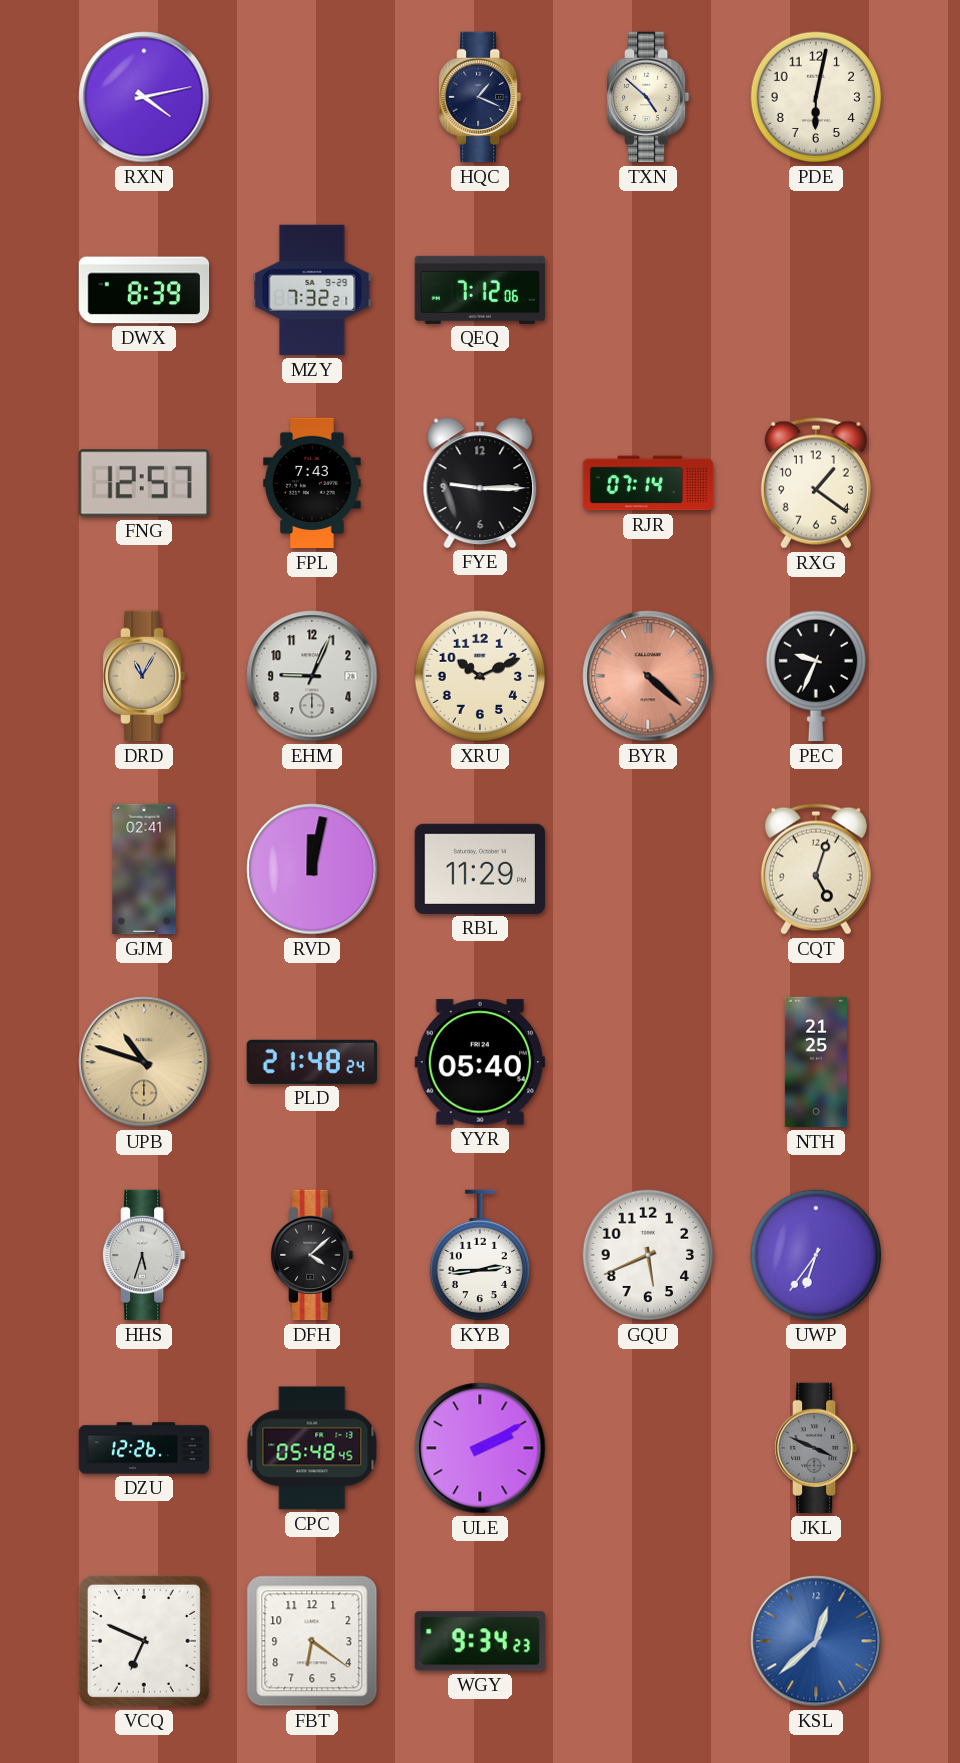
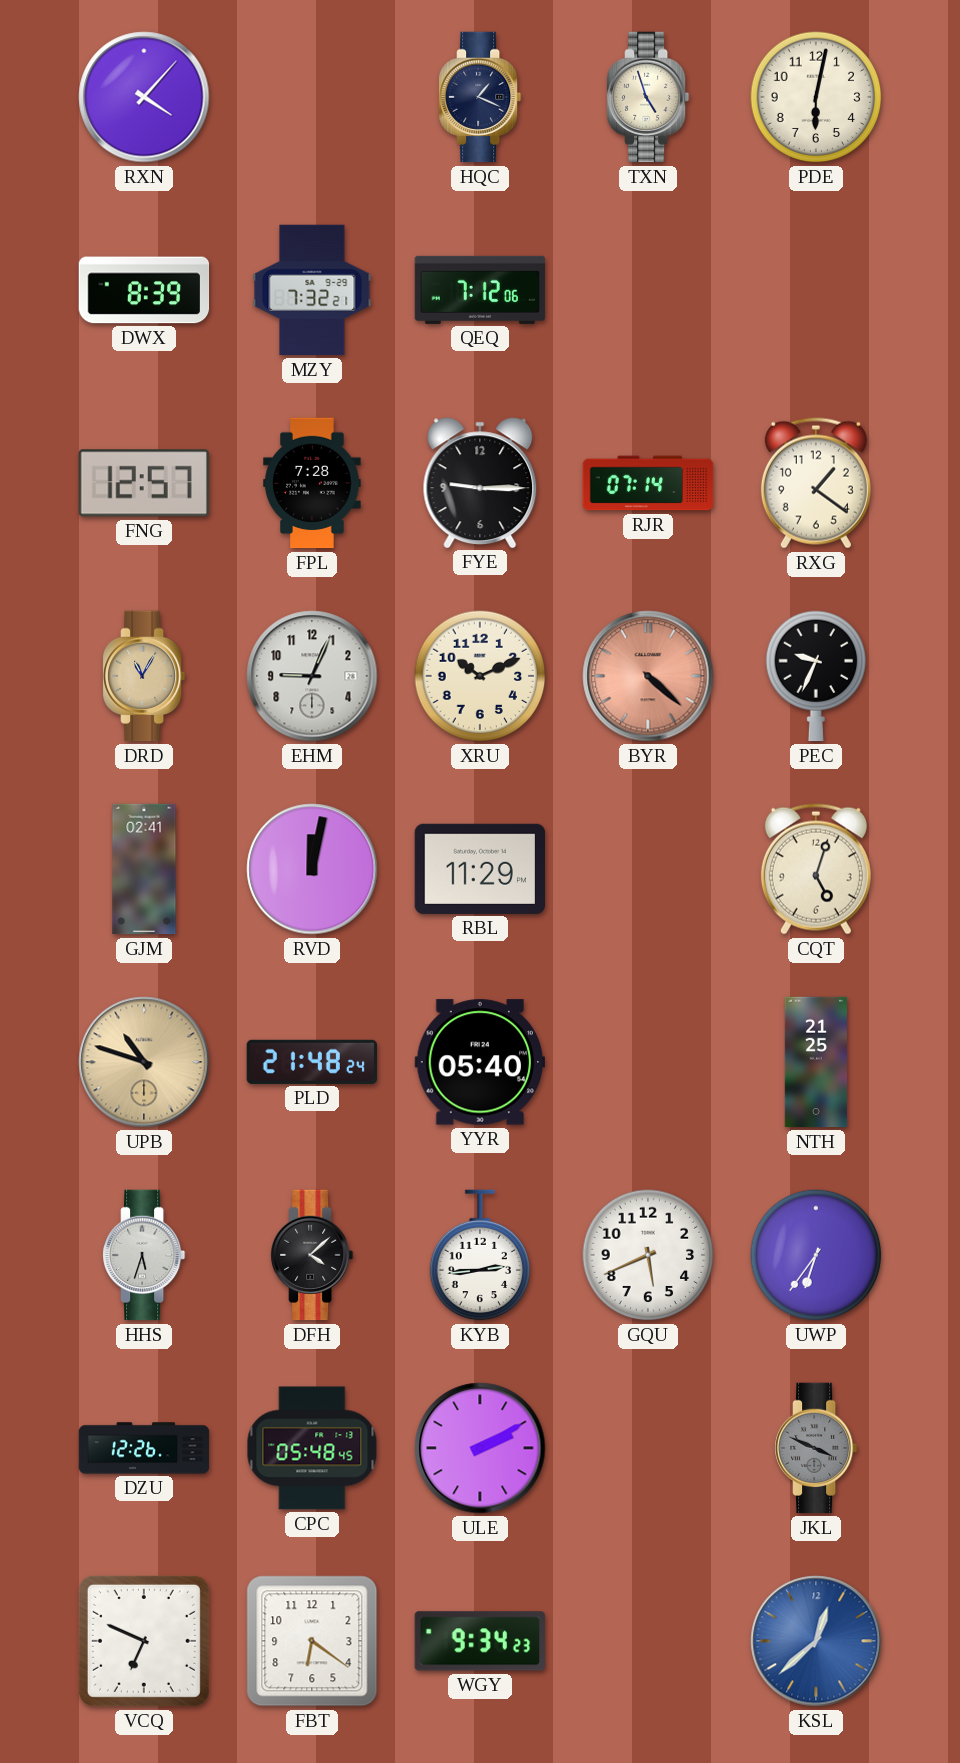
RXN: 4:13 -> 4:07 (144, 97)
TXN: 4:52 -> 4:57 (649, 97)
FPL: 7:43 -> 7:28 (312, 483)
